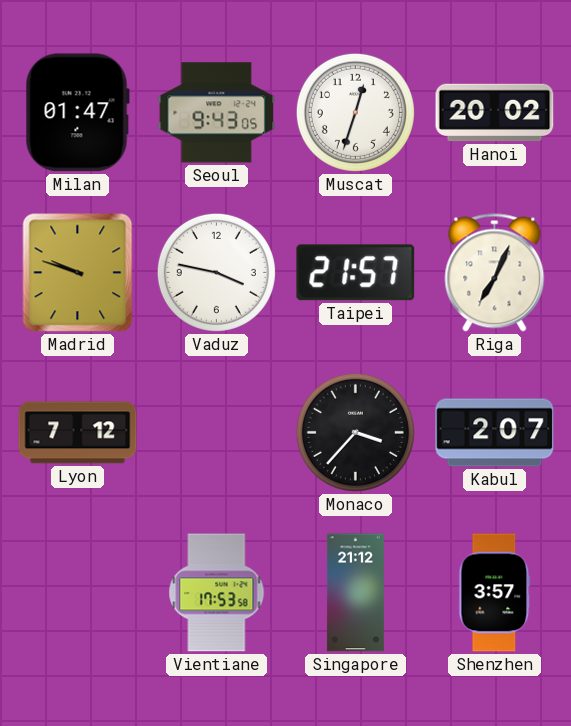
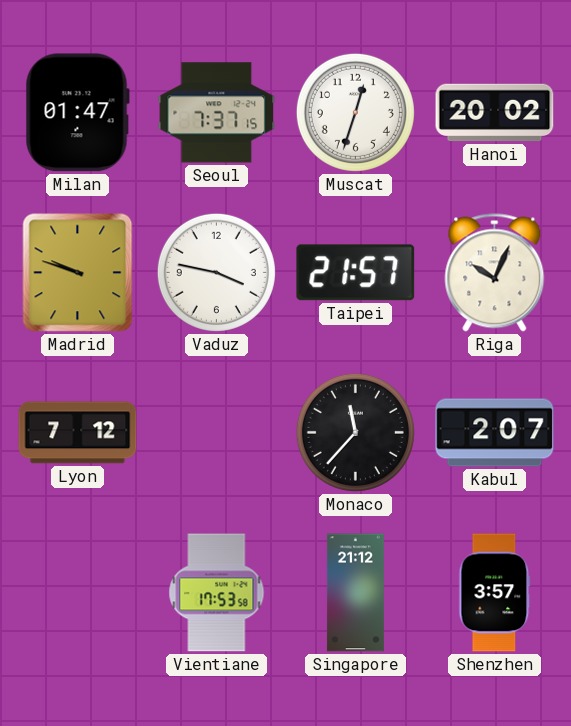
Seoul: 9:43 -> 7:37 (217, 113)
Riga: 7:04 -> 10:04 (495, 273)
Monaco: 3:37 -> 11:37 (355, 432)
